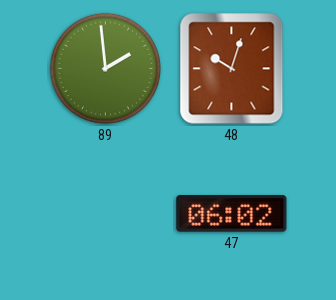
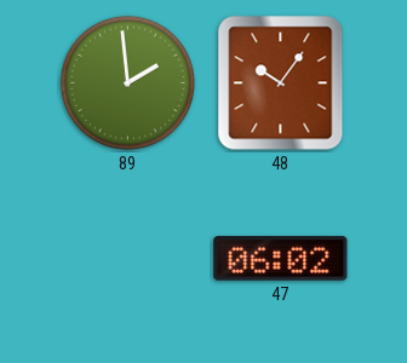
48: 10:03 -> 10:06 (281, 83)
